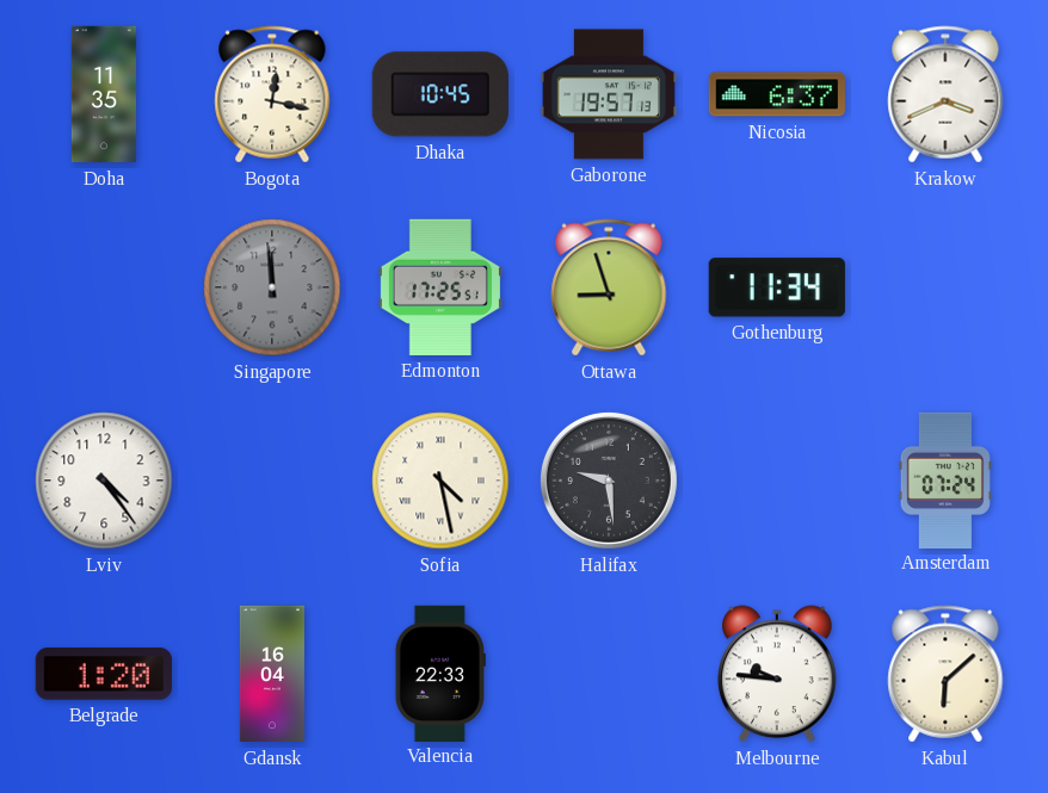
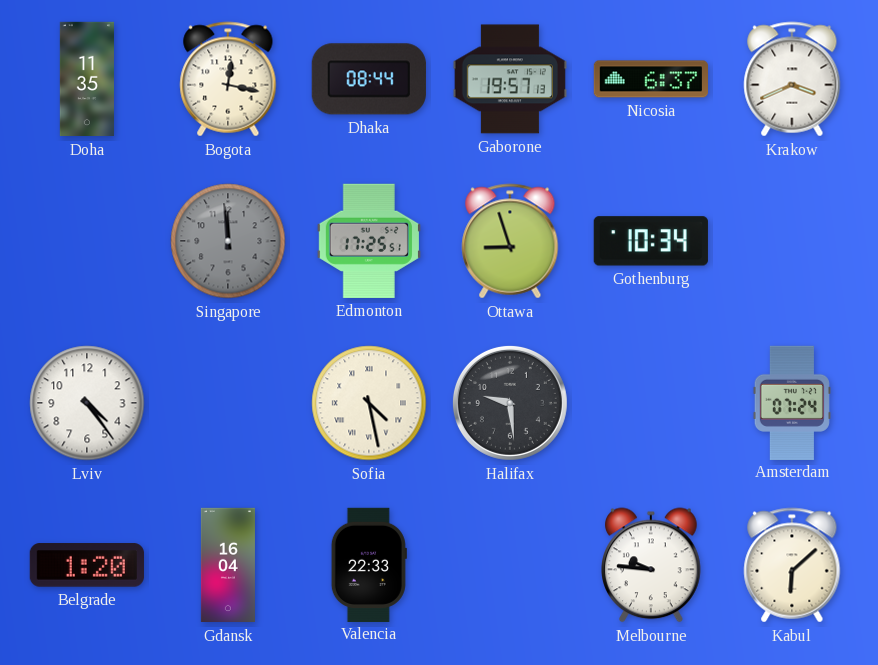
Dhaka: 10:45 -> 08:44 (369, 79)
Gothenburg: 11:34 -> 10:34 (651, 241)
